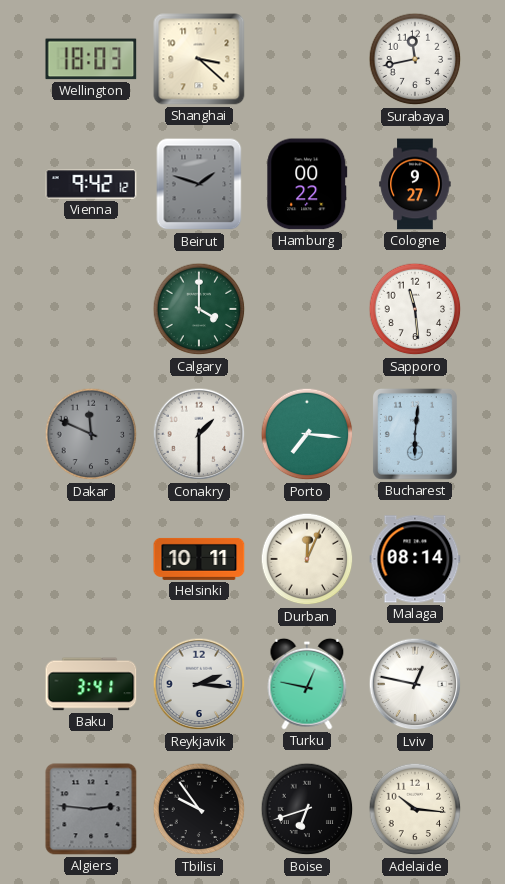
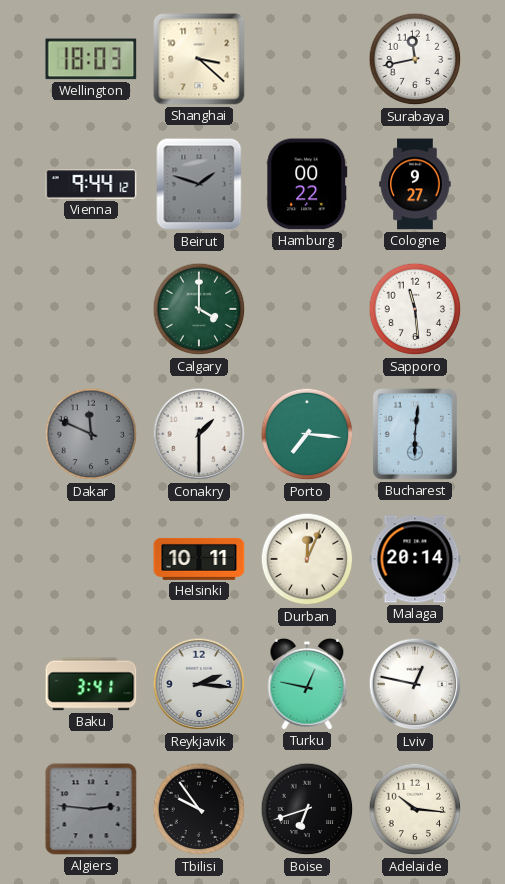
Vienna: 9:42 -> 9:44 (91, 184)
Malaga: 08:14 -> 20:14 (415, 559)
